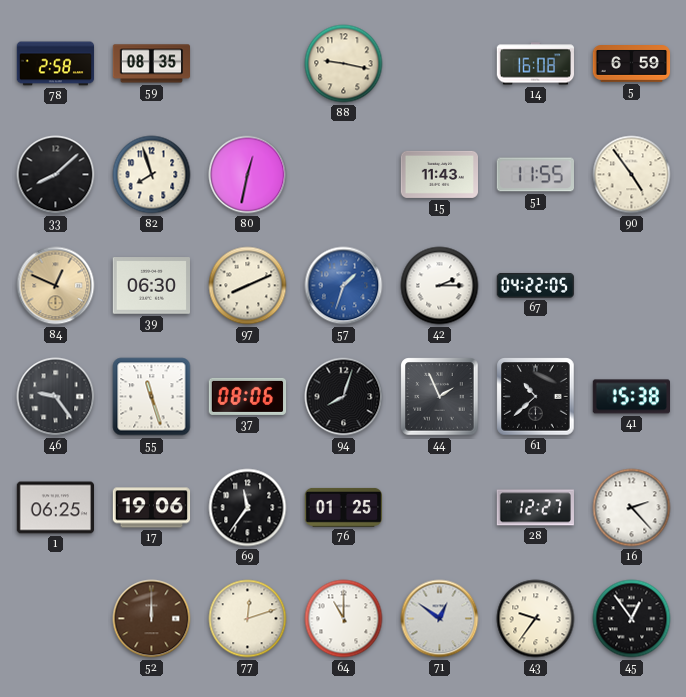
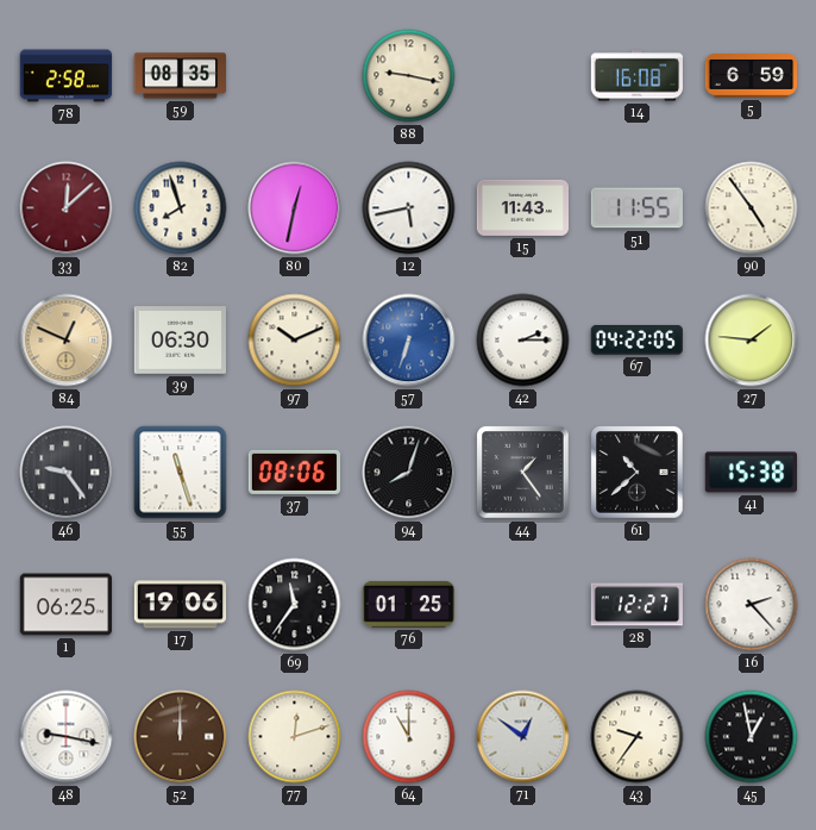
33: 8:08 -> 12:08 (67, 208)
33 dial: black -> burgundy (67, 208)
12: none -> 5:43 (409, 208)
97: 8:11 -> 10:11 (295, 341)
57: 1:33 -> 6:33 (409, 341)
27: none -> 1:46 (752, 341)
44: 1:56 -> 1:24 (523, 473)
48: none -> 9:17 (67, 737)
45: 12:54 -> 12:58 (752, 737)
